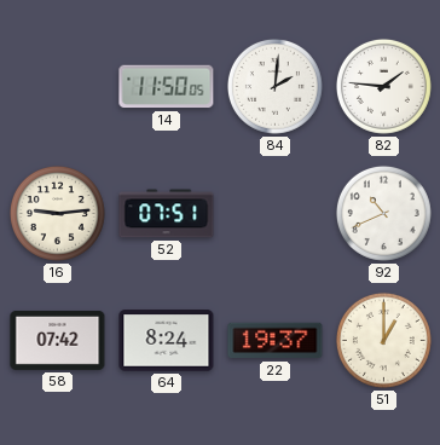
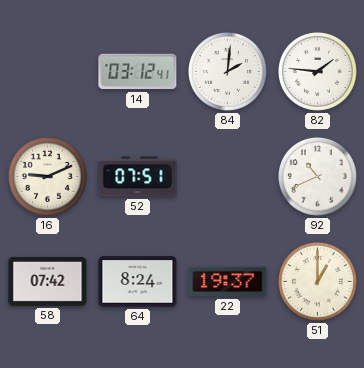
14: 11:50 -> 03:12 (138, 72)
16: 9:14 -> 9:11 (47, 176)
